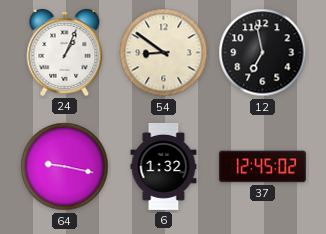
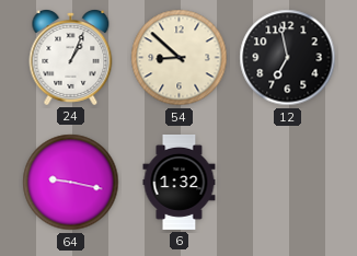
54: 8:51 -> 8:52 (180, 58)
37: 12:45 -> none (262, 167)
